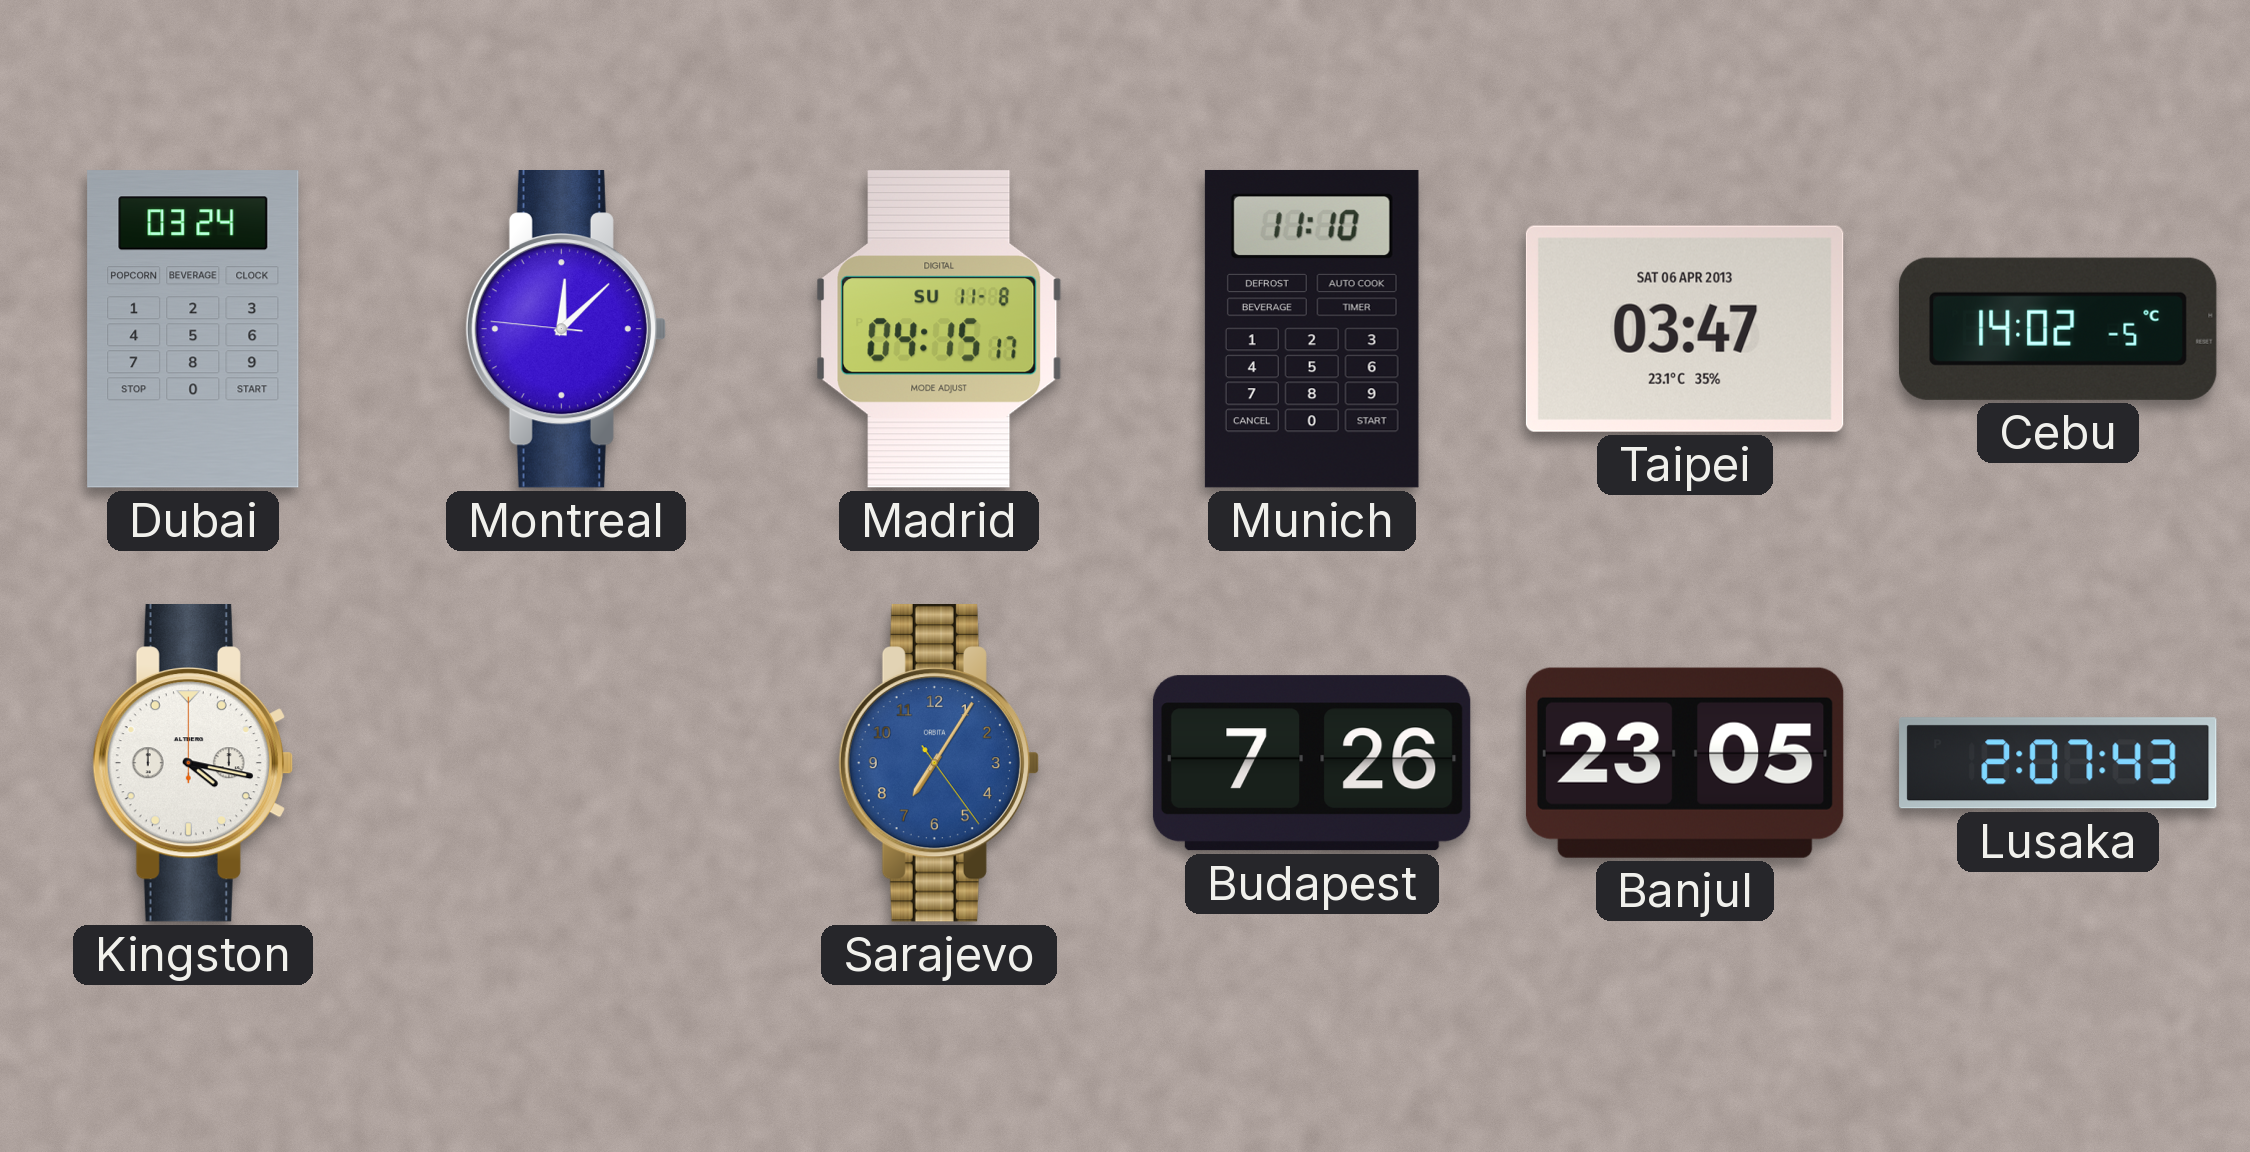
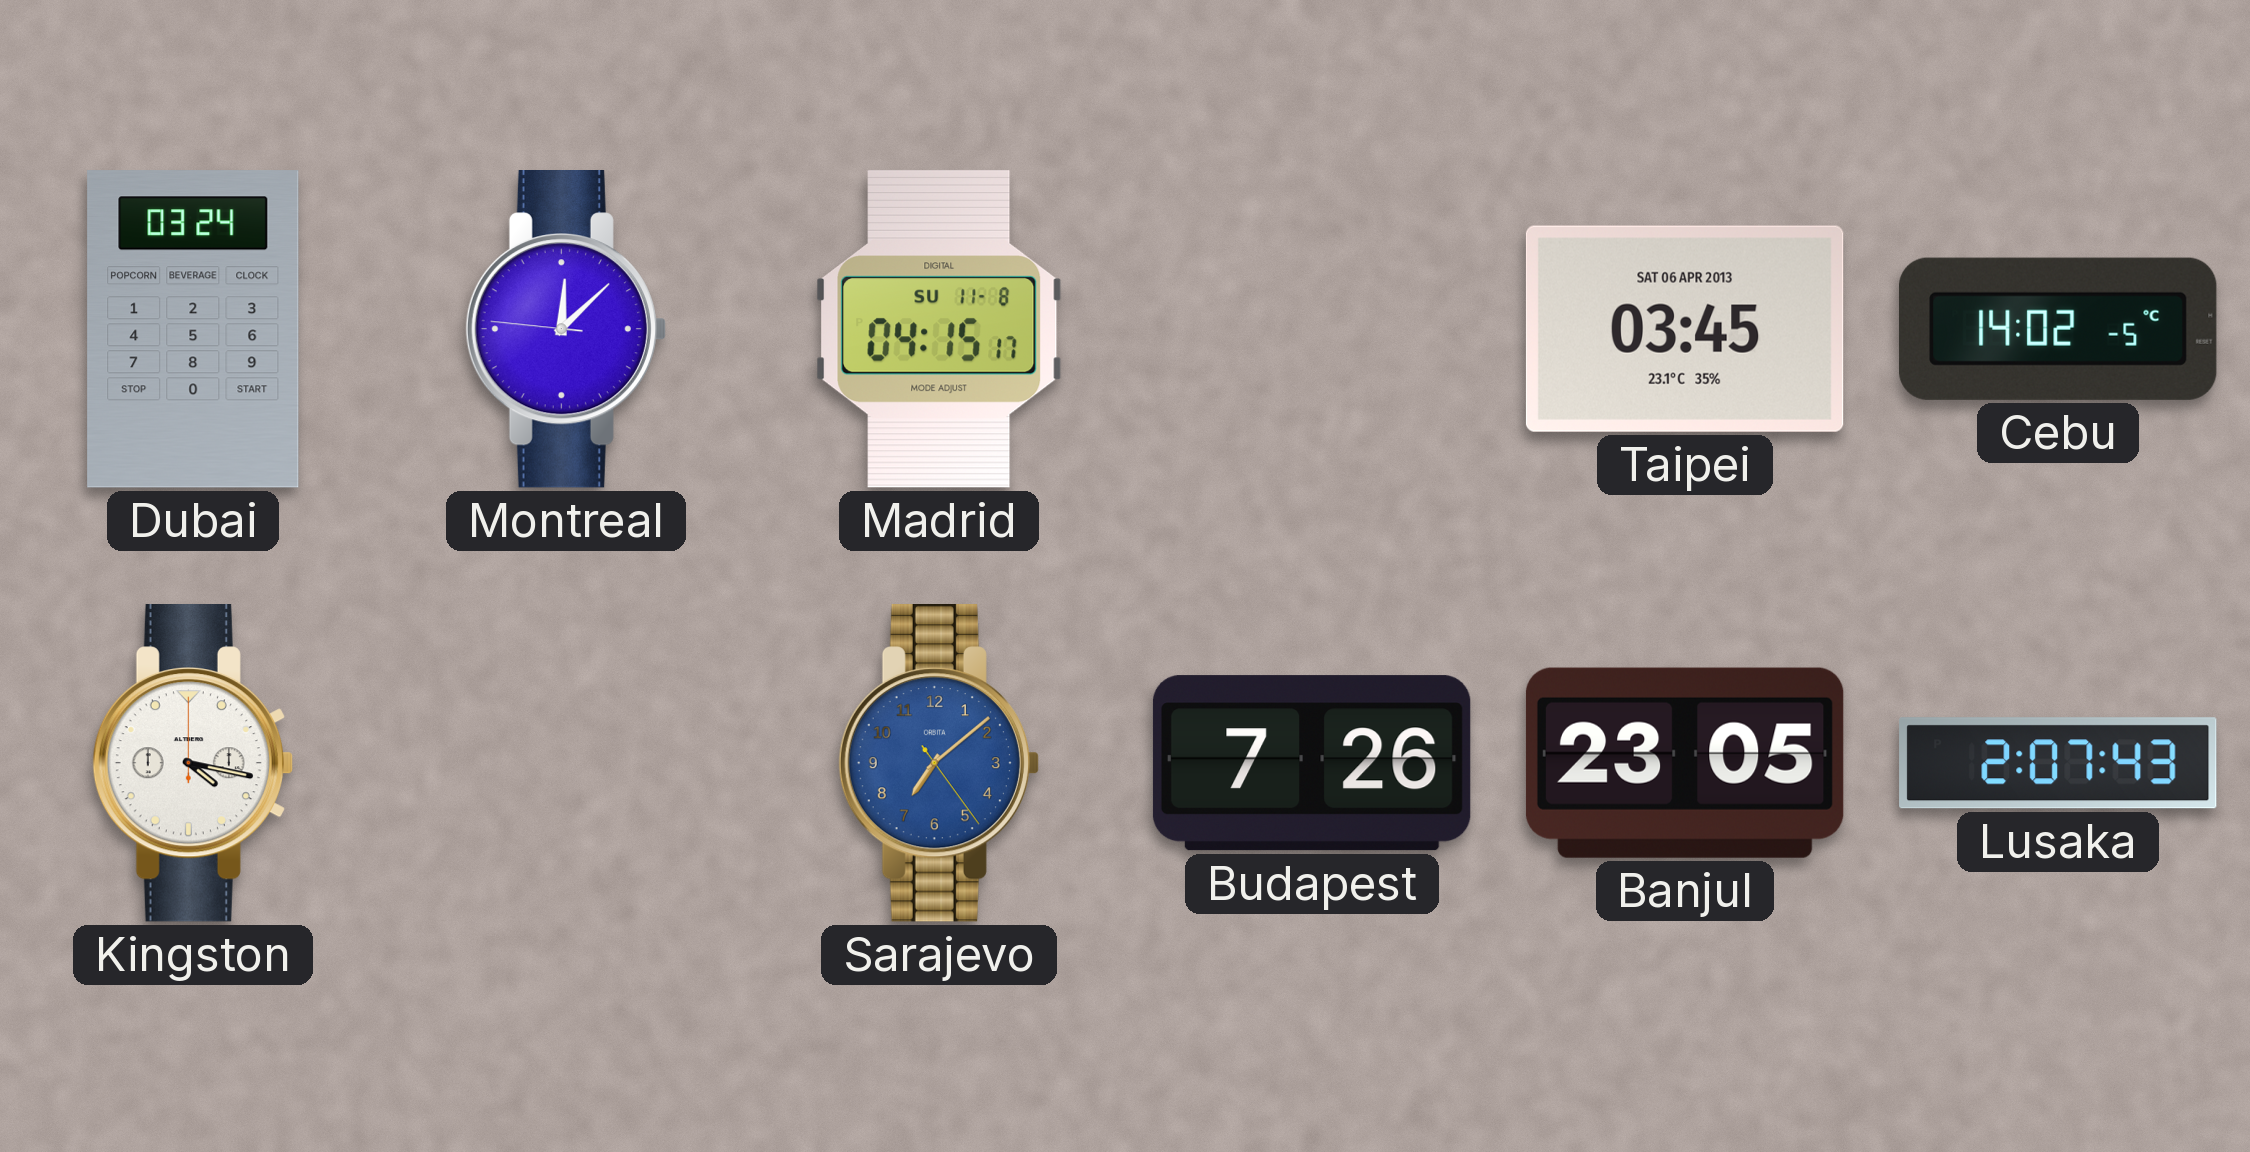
Munich: 11:10 -> none (1312, 329)
Taipei: 03:47 -> 03:45 (1685, 329)
Sarajevo: 7:05 -> 7:08 (939, 764)
